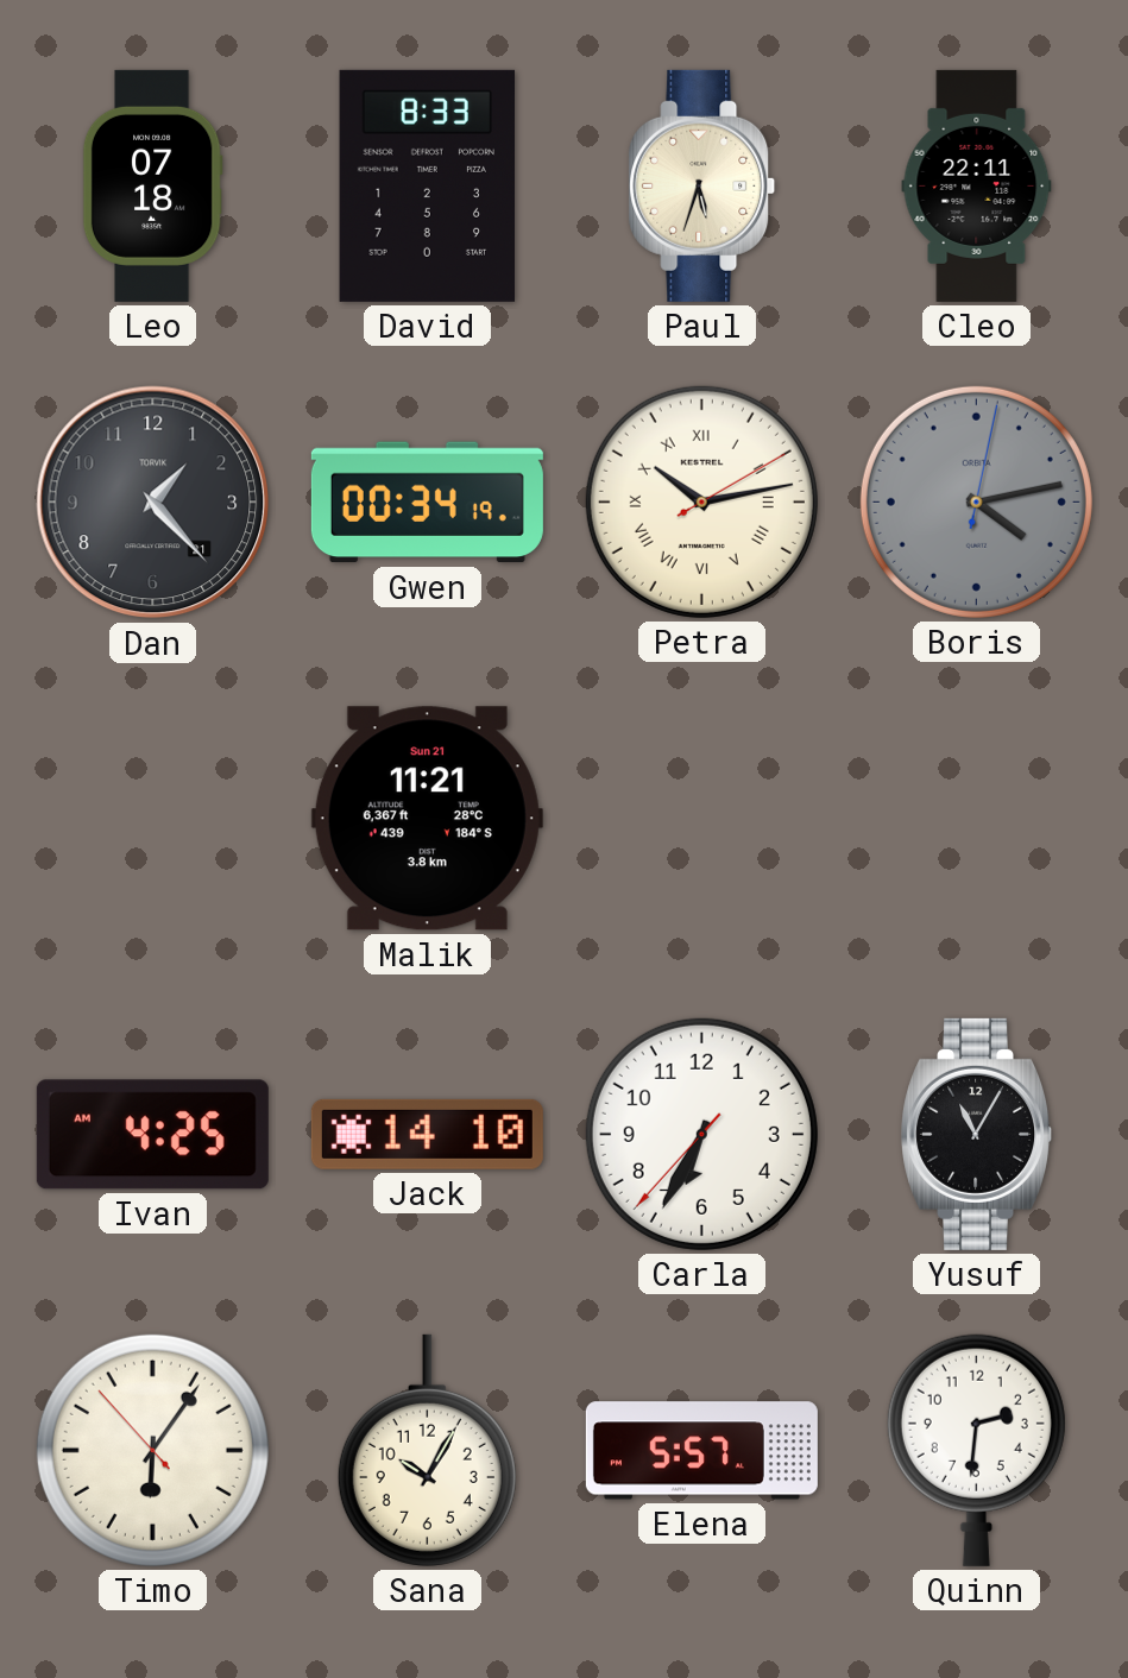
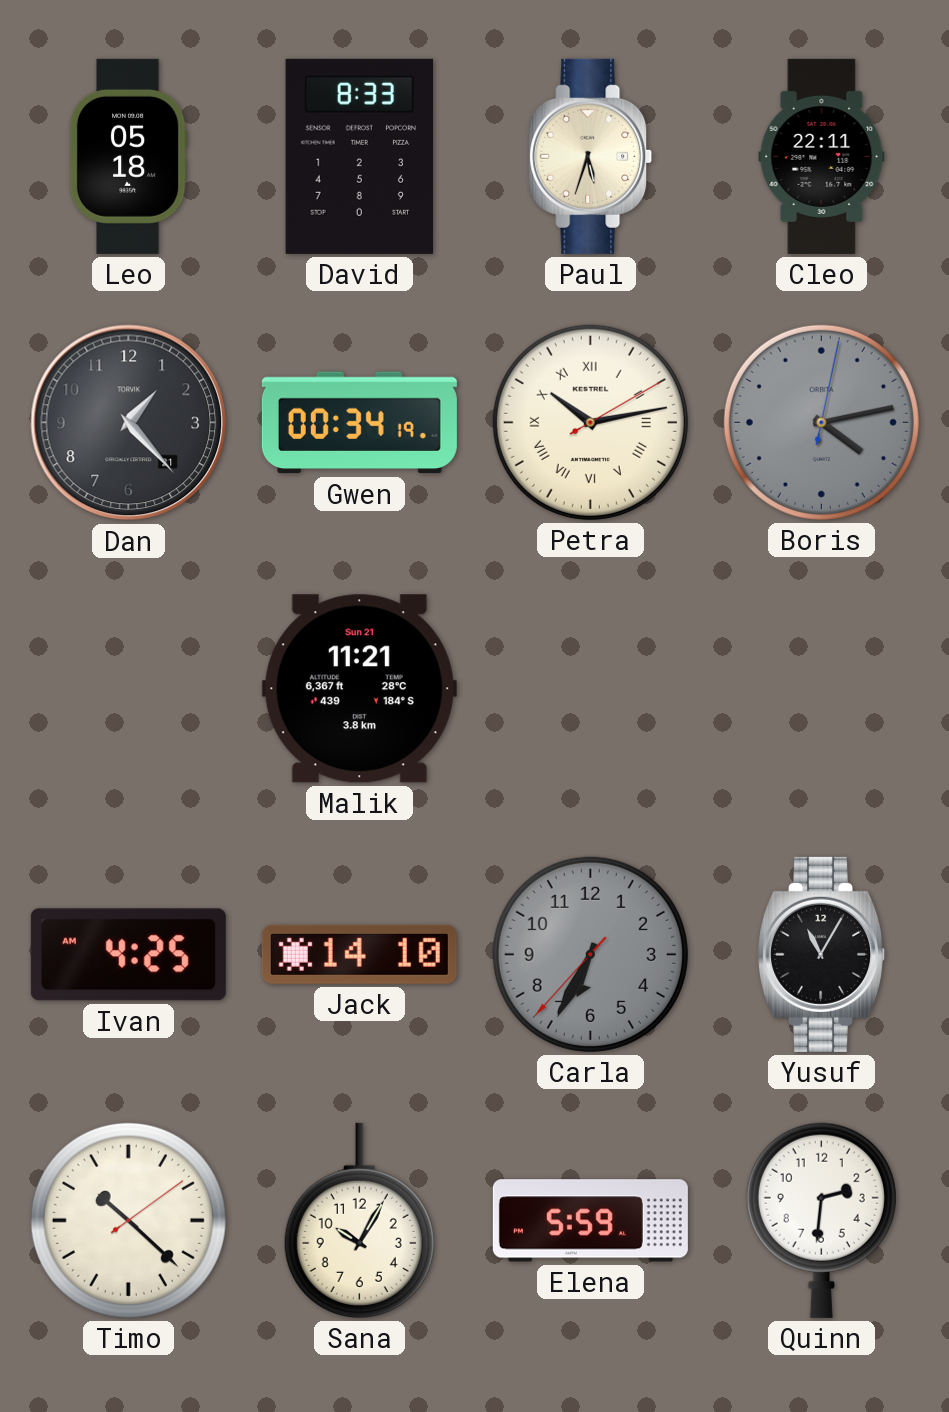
Leo: 07:18 -> 05:18 (128, 156)
Carla dial: white -> grey (590, 954)
Timo: 6:05 -> 10:22 (128, 1220)
Elena: 5:57 -> 5:59 (590, 1221)
